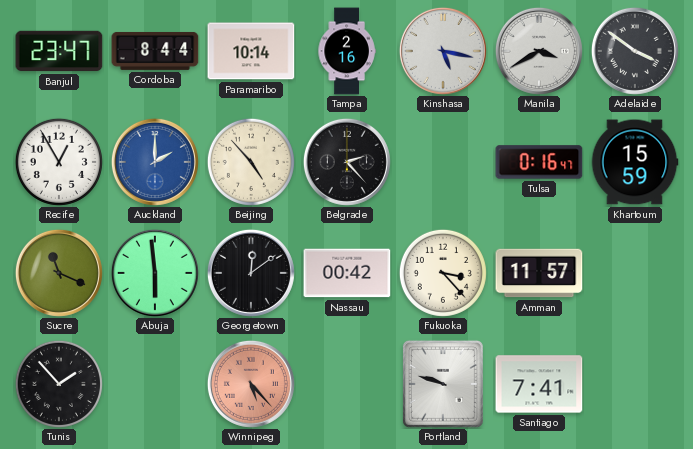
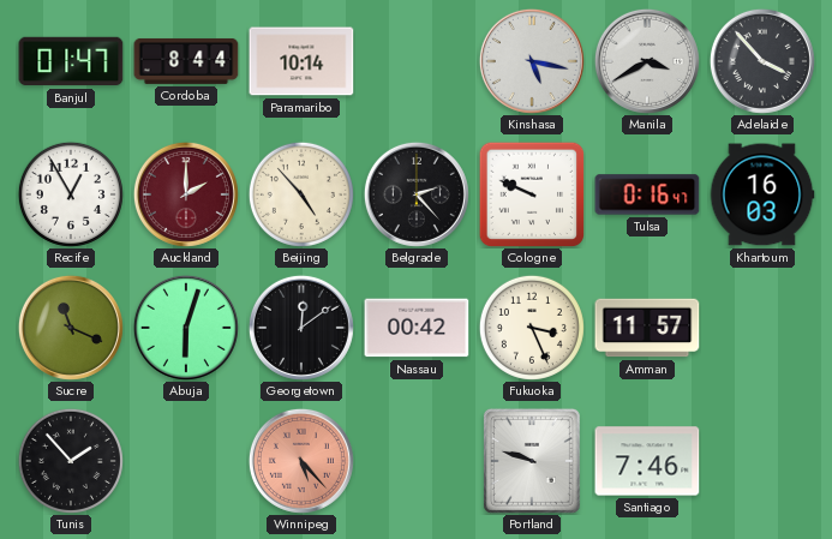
Banjul: 23:47 -> 01:47 (71, 61)
Tampa: 2:16 -> none (347, 51)
Adelaide: 3:51 -> 3:53 (762, 61)
Auckland dial: blue -> burgundy (186, 194)
Cologne: none -> 9:49 (532, 194)
Khartoum: 15:59 -> 16:03 (762, 194)
Abuja: 5:59 -> 6:03 (186, 328)
Fukuoka: 3:23 -> 3:26 (532, 328)
Santiago: 7:41 -> 7:46 (647, 461)
